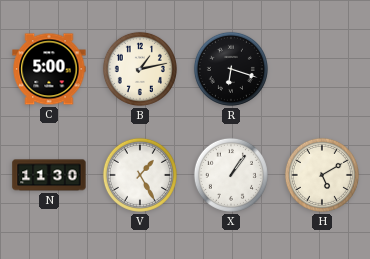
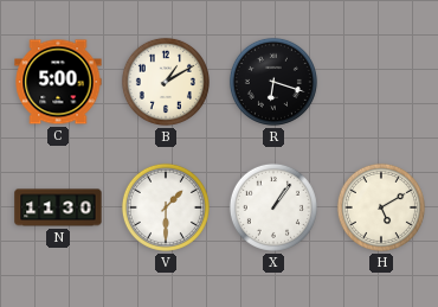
B: 1:13 -> 1:10 (166, 82)
V: 1:25 -> 1:30 (166, 207)
